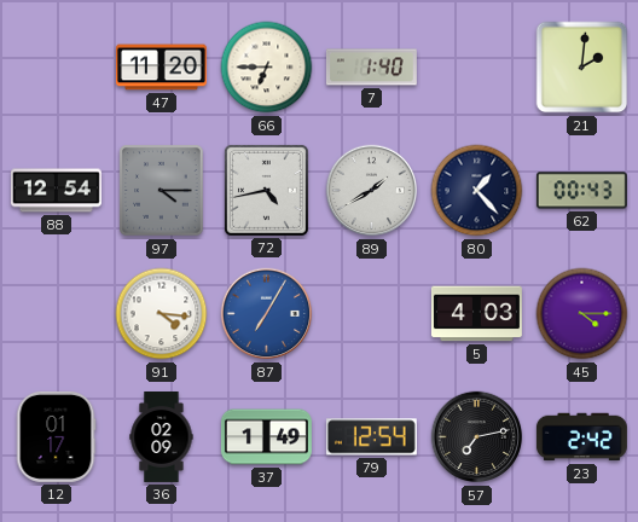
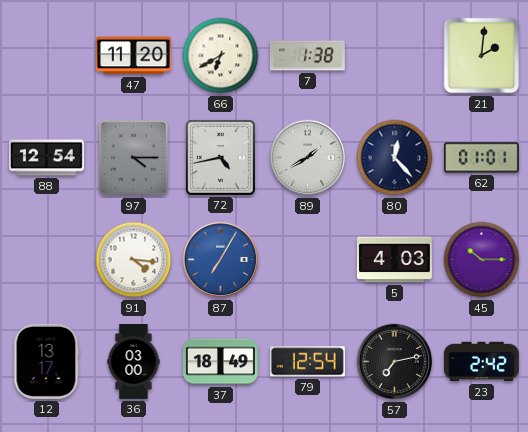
66: 6:45 -> 6:40 (221, 56)
7: 1:40 -> 1:38 (307, 56)
80: 1:23 -> 12:23 (395, 158)
62: 00:43 -> 01:01 (481, 158)
45: 4:15 -> 10:15 (482, 260)
12: 01:17 -> 13:17 (46, 361)
36: 02:09 -> 03:00 (134, 362)
37: 1:49 -> 18:49 (220, 362)
